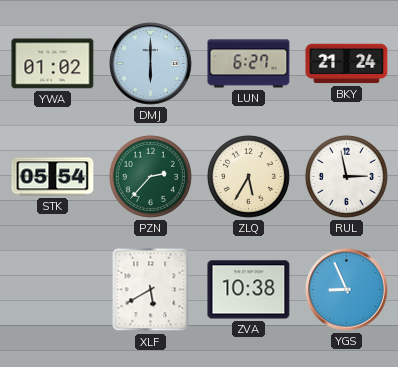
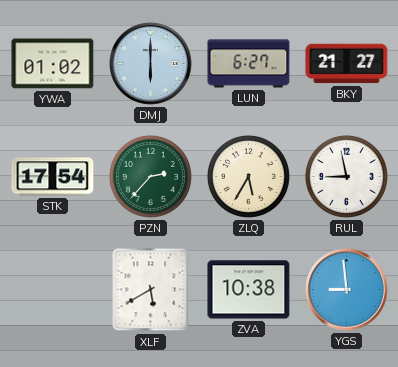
BKY: 21:24 -> 21:27 (347, 64)
STK: 05:54 -> 17:54 (53, 177)
RUL: 2:58 -> 8:58 (346, 176)
YGS: 8:56 -> 8:59 (347, 290)
